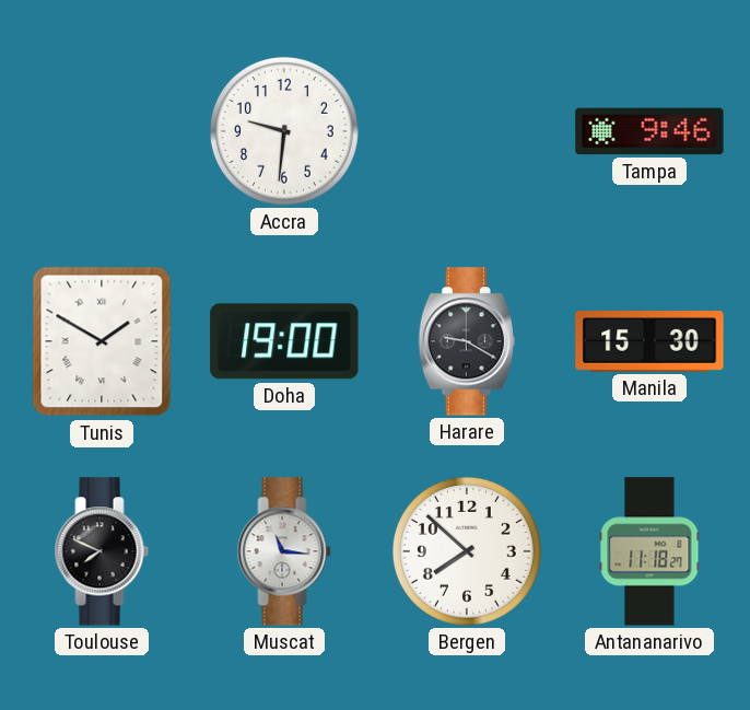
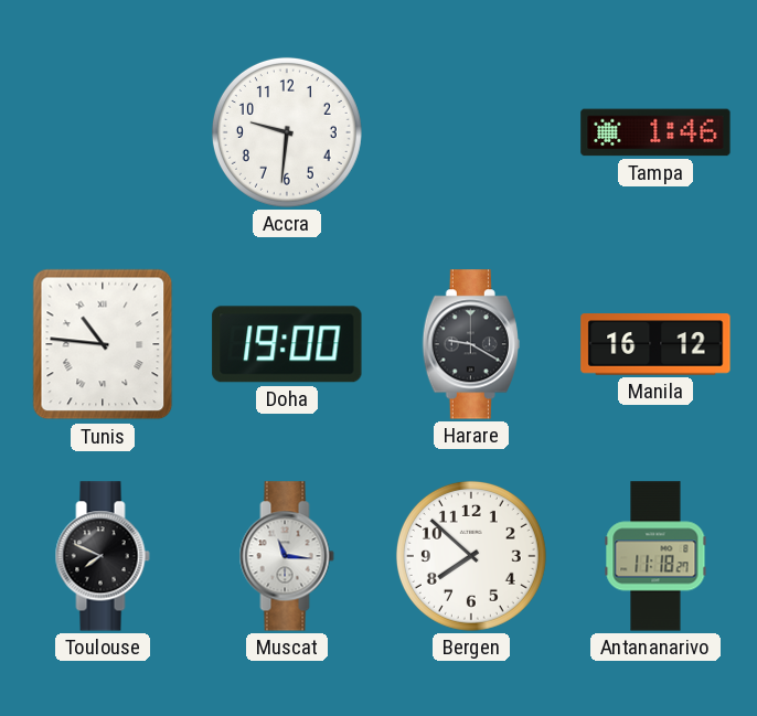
Tampa: 9:46 -> 1:46 (655, 132)
Tunis: 1:50 -> 10:46 (103, 344)
Manila: 15:30 -> 16:12 (655, 344)
